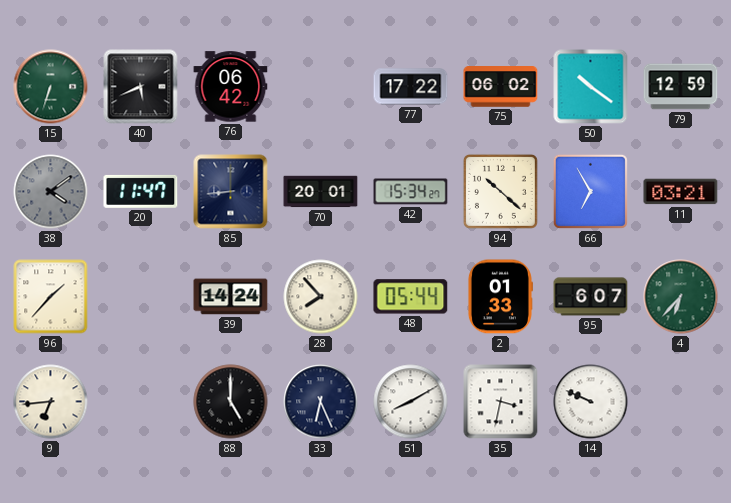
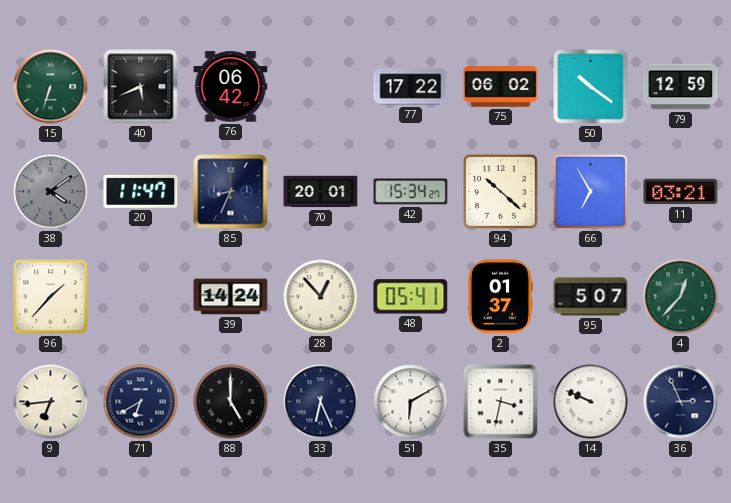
85: 8:44 -> 8:34 (231, 192)
28: 7:53 -> 12:53 (321, 297)
48: 05:44 -> 05:41 (411, 297)
2: 01:33 -> 01:37 (500, 297)
95: 6:07 -> 5:07 (591, 297)
4: 6:37 -> 12:37 (681, 297)
71: none -> 6:40 (141, 402)
51: 8:10 -> 6:10 (411, 402)
36: none -> 2:56 (681, 402)
